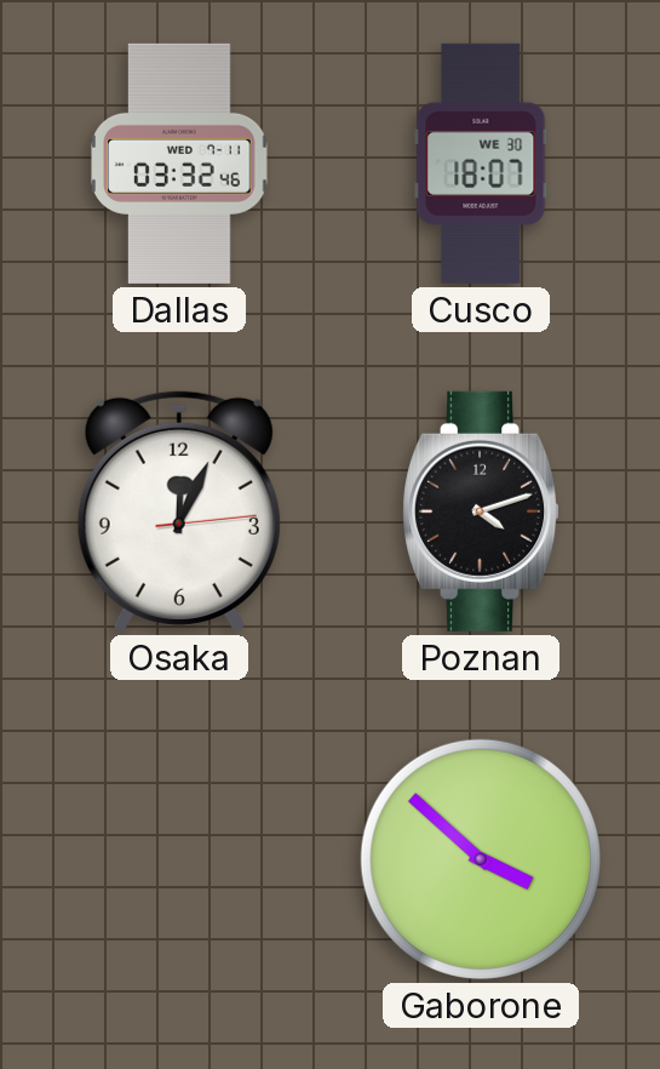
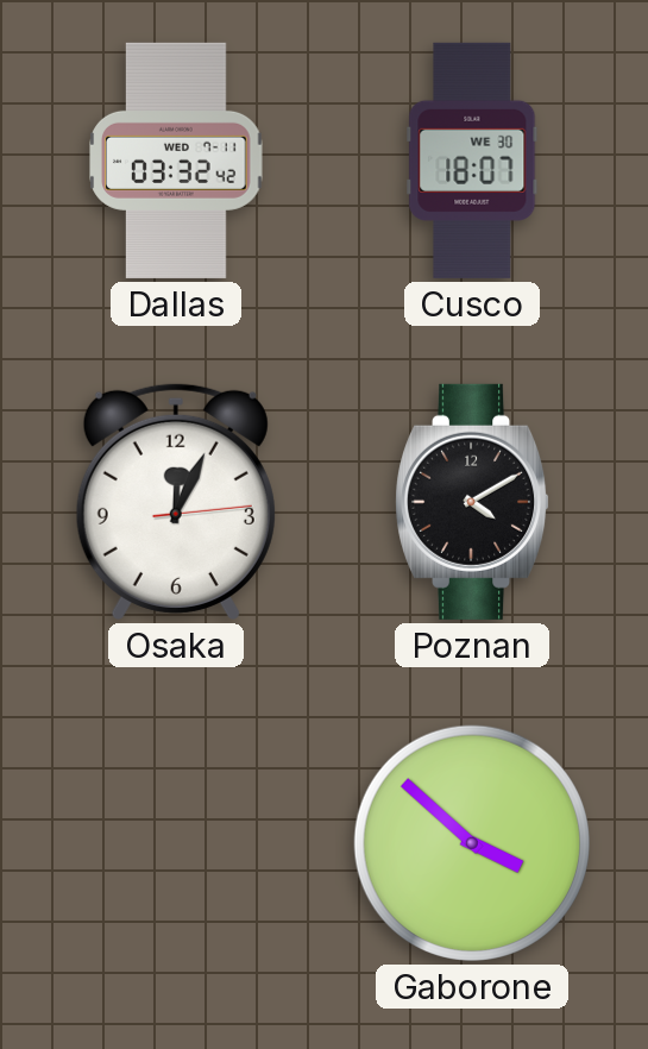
Dallas: 03:32:46 -> 03:32:42 (176, 161)
Poznan: 4:12 -> 4:10 (472, 502)
